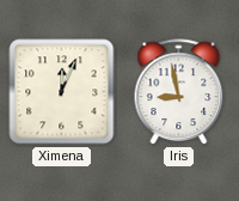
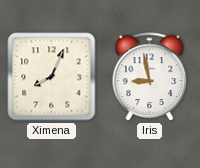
Ximena: 12:04 -> 8:04 (52, 77)
